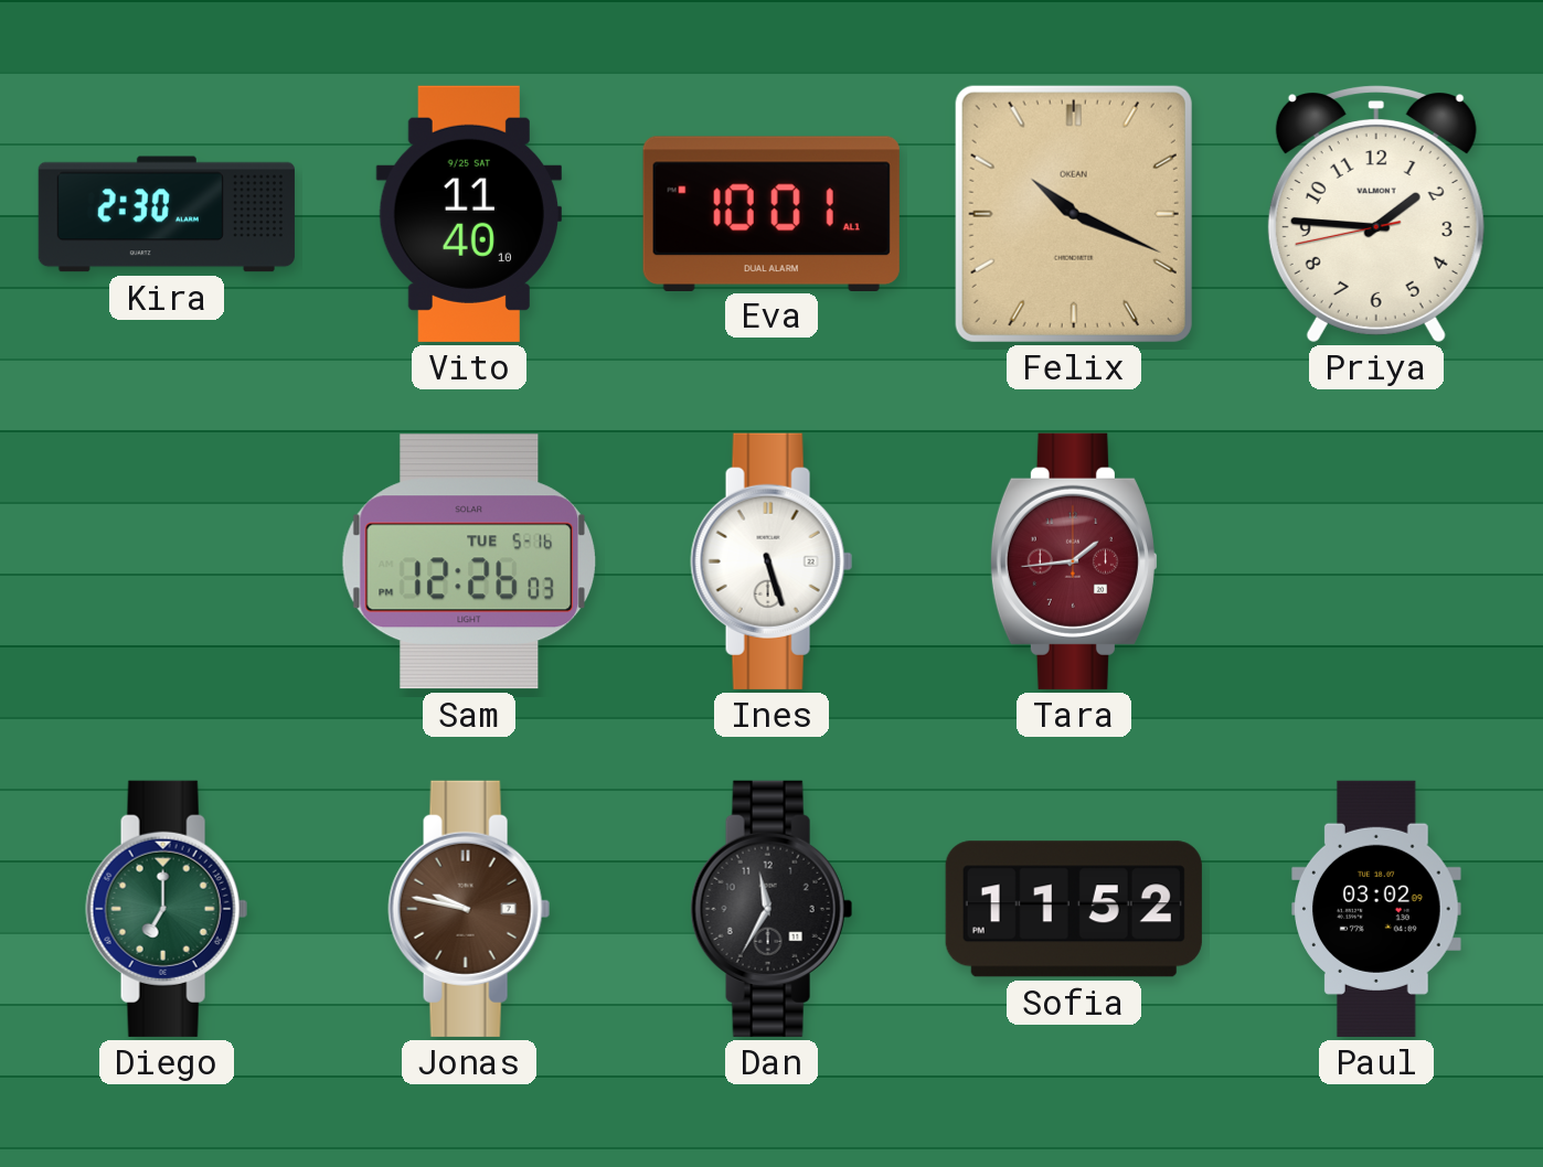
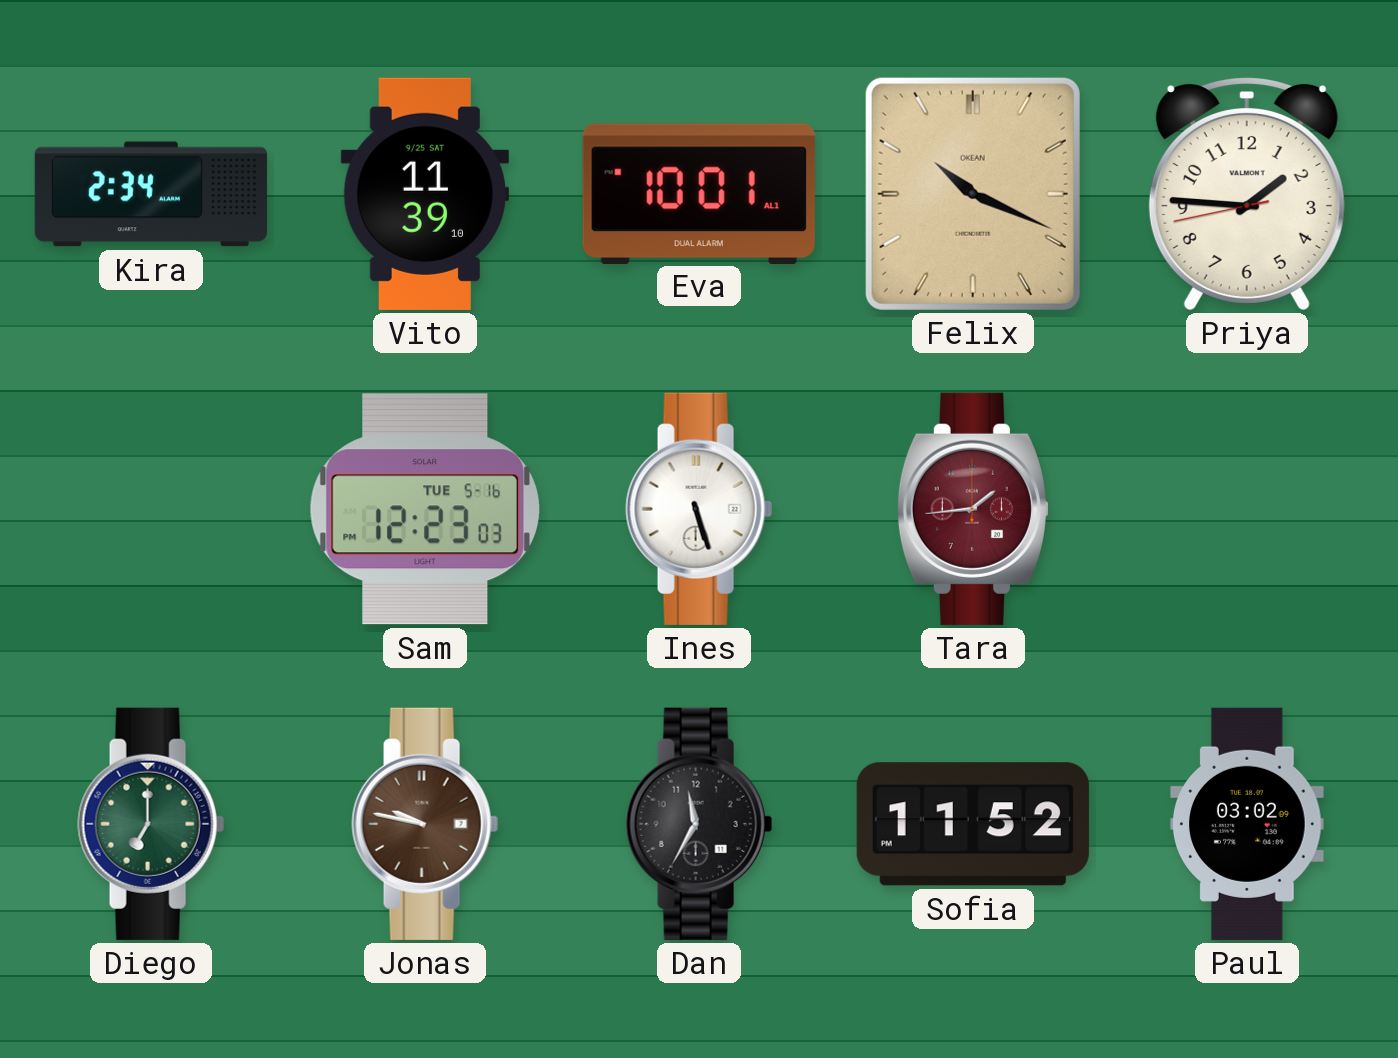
Kira: 2:30 -> 2:34 (151, 194)
Vito: 11:40 -> 11:39 (425, 194)
Sam: 12:26 -> 12:23 (425, 509)
